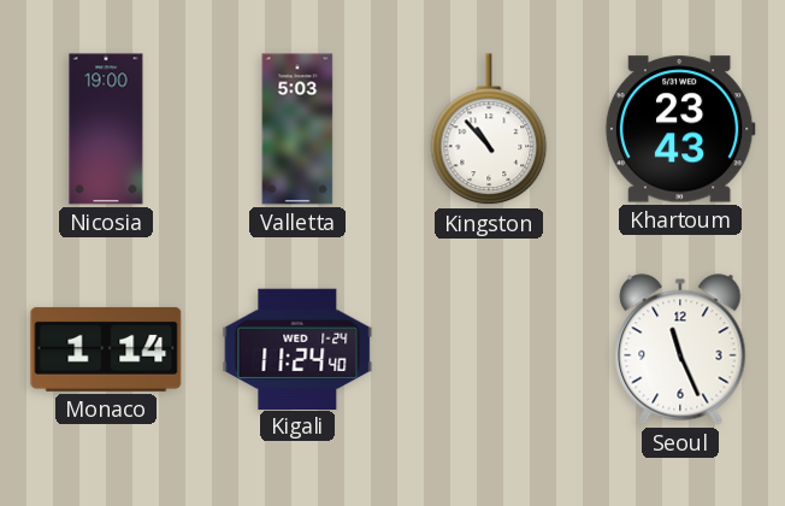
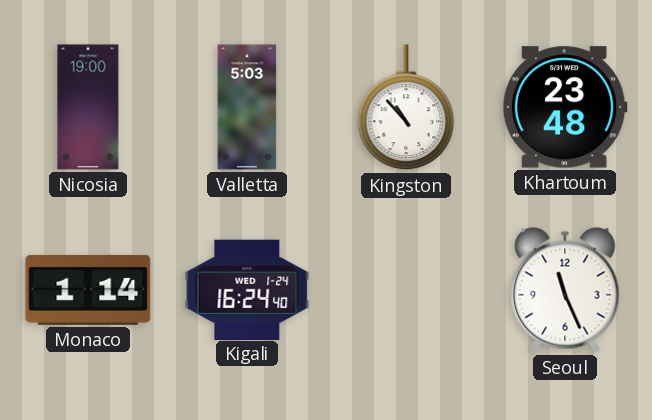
Khartoum: 23:43 -> 23:48 (565, 107)
Kigali: 11:24 -> 16:24 (247, 289)
